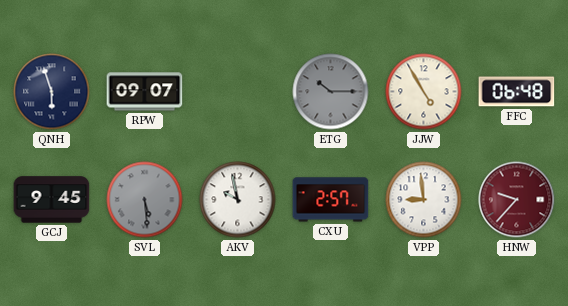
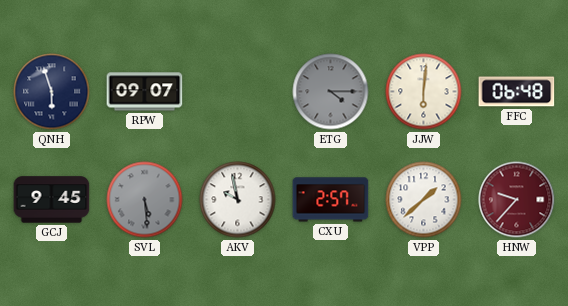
ETG: 10:15 -> 4:15 (331, 92)
JJW: 4:55 -> 6:01 (424, 92)
VPP: 8:59 -> 1:38 (424, 200)
